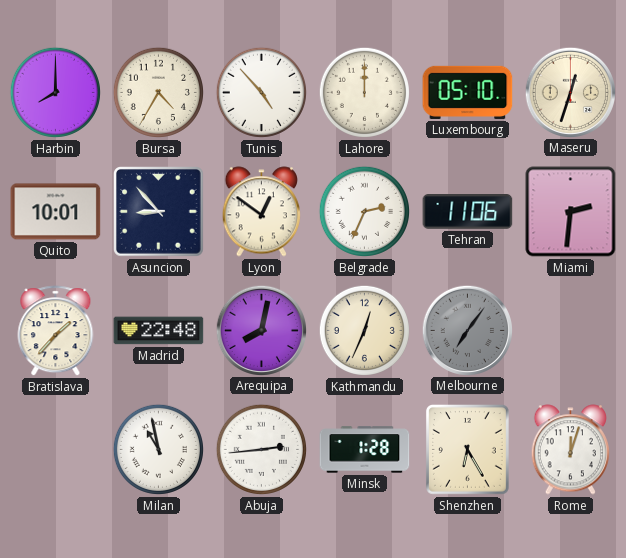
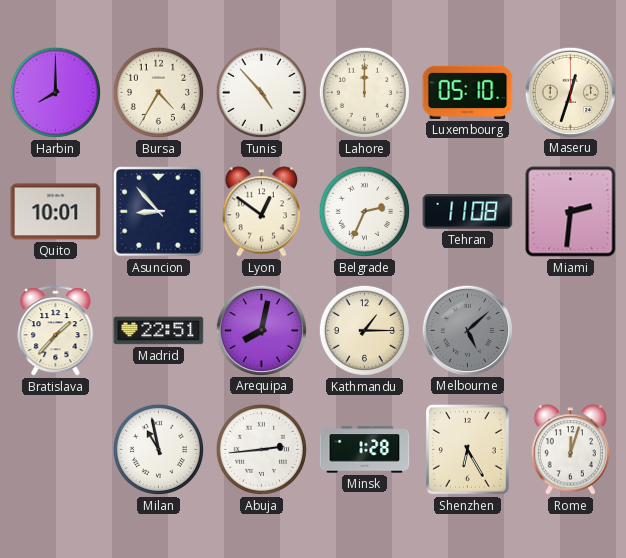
Tehran: 11:06 -> 11:08 (468, 212)
Madrid: 22:48 -> 22:51 (159, 331)
Kathmandu: 12:34 -> 1:15 (364, 330)
Melbourne: 7:06 -> 5:08 (467, 330)
